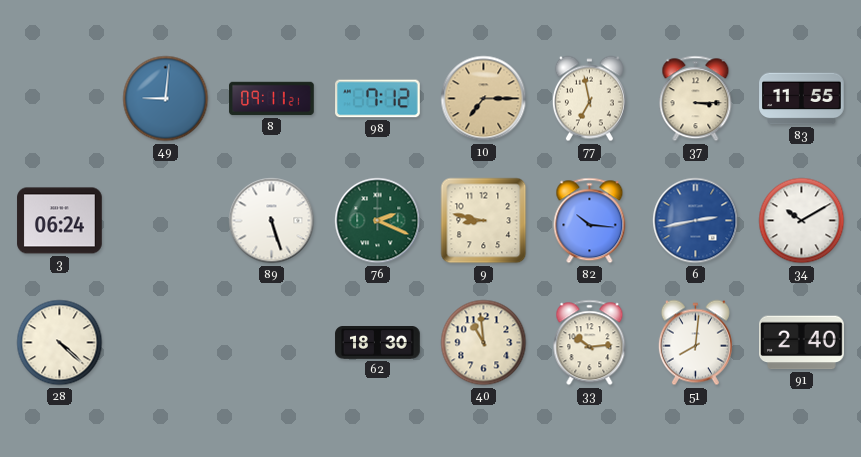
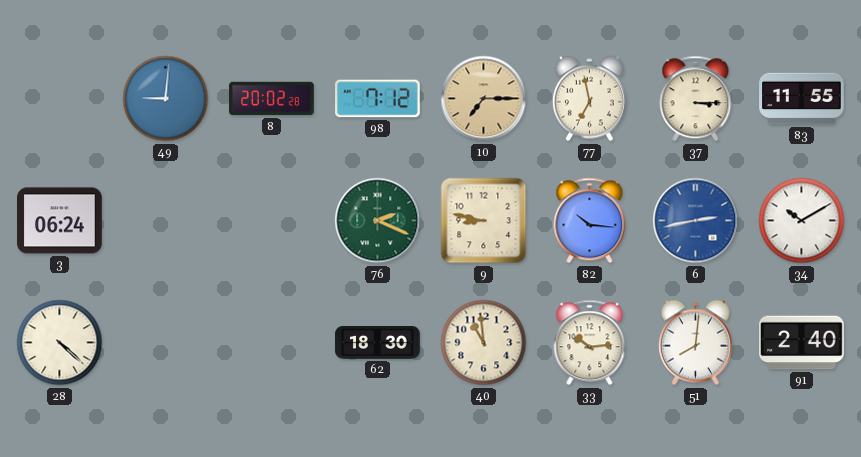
8: 09:11 -> 20:02 (272, 99)
89: 5:27 -> none (272, 221)
